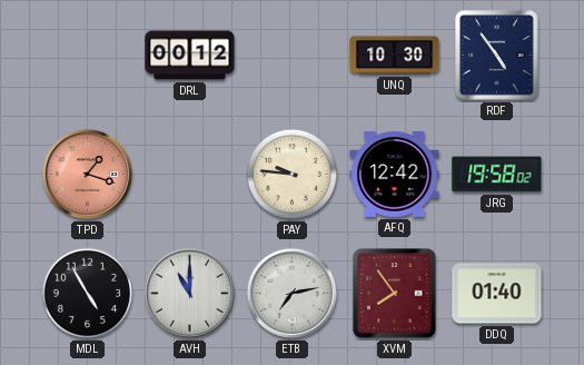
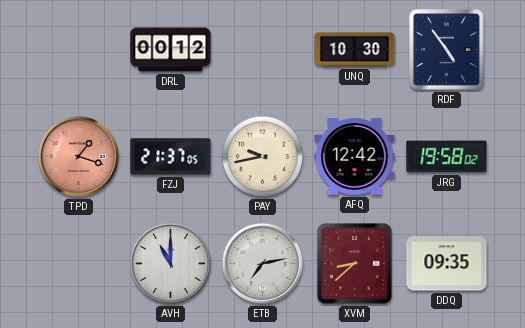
FZJ: none -> 21:37 (171, 157)
PAY: 9:46 -> 9:43 (263, 157)
MDL: 4:55 -> none (88, 294)
XVM: 7:54 -> 8:38 (355, 264)
DDQ: 01:40 -> 09:35 (447, 264)
